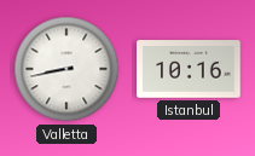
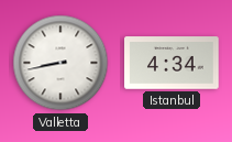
Istanbul: 10:16 -> 4:34 (172, 63)
